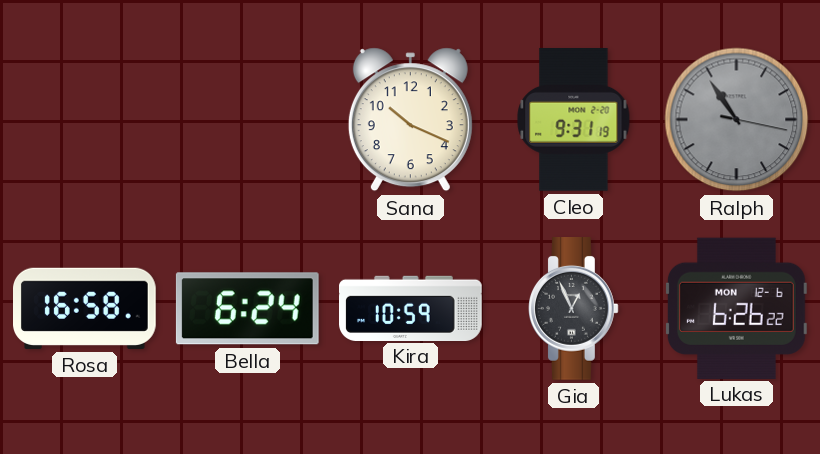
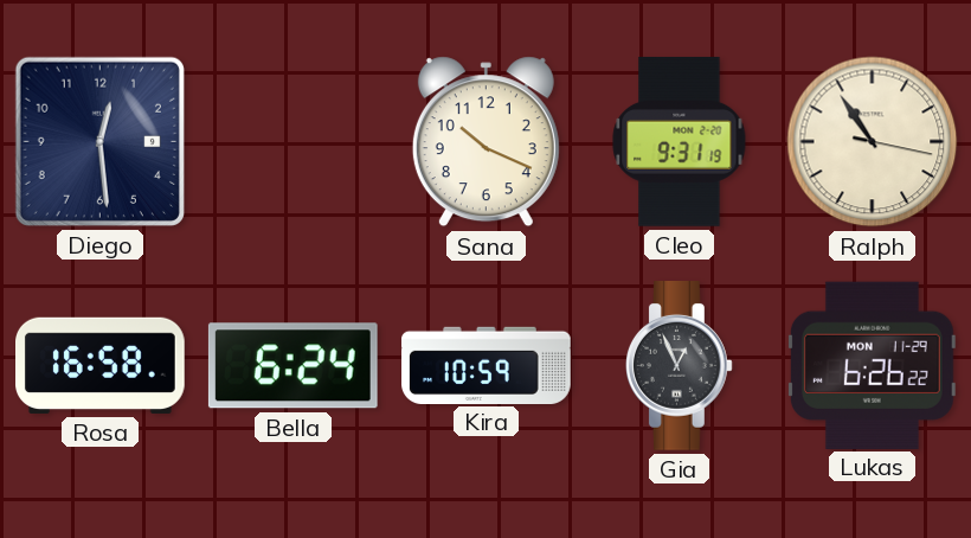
Diego: none -> 12:29 (99, 141)
Ralph dial: grey -> cream (873, 142)
Lukas date: MON 12-6 -> MON 11-29 (872, 365)
